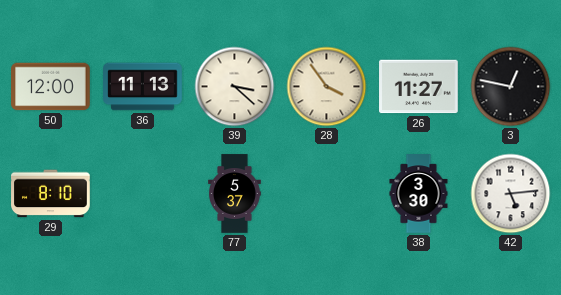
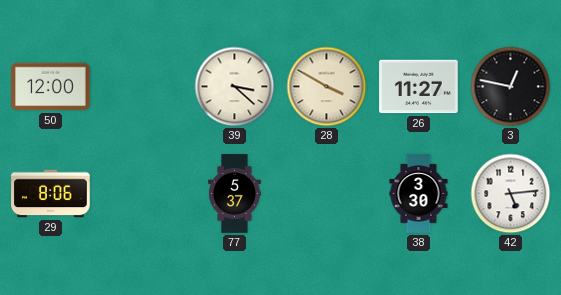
36: 11:13 -> none (143, 87)
28: 3:54 -> 3:50 (327, 87)
29: 8:10 -> 8:06 (51, 194)
